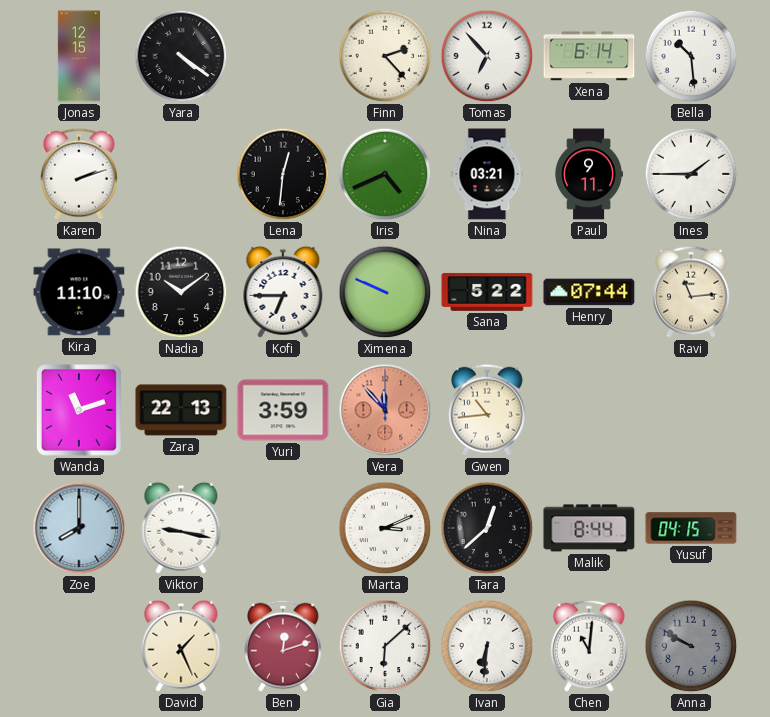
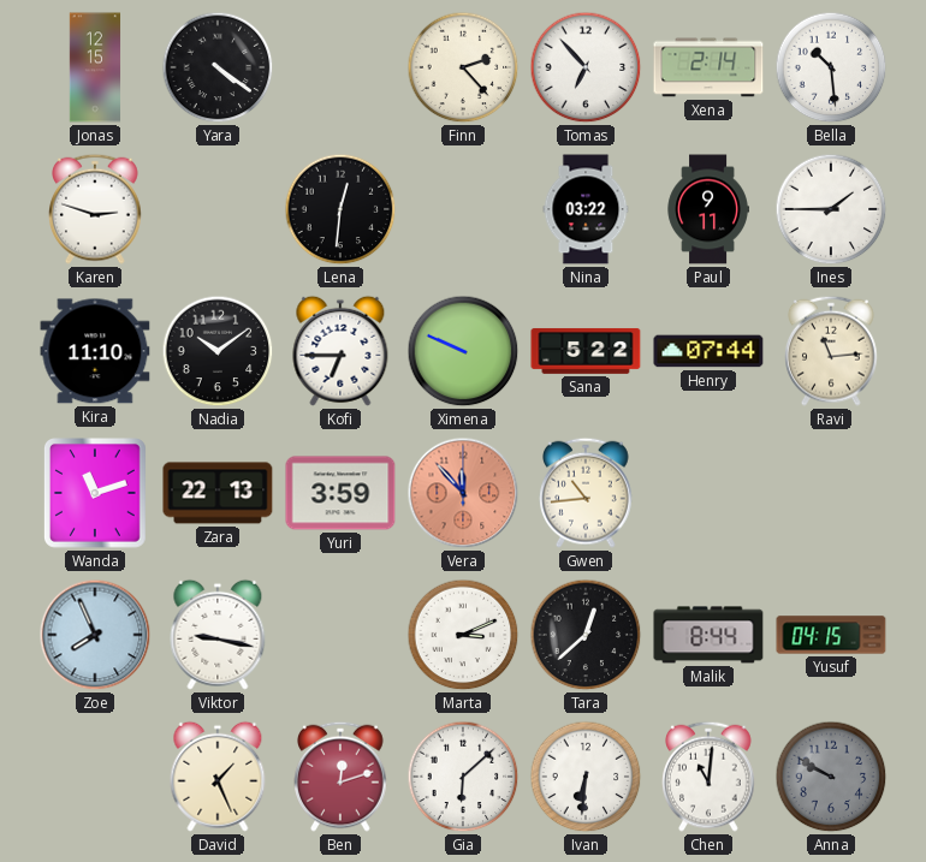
Xena: 6:14 -> 2:14 (708, 67)
Karen: 2:12 -> 2:48 (96, 209)
Iris: 4:41 -> none (385, 174)
Nina: 03:21 -> 03:22 (586, 209)
Zoe: 8:00 -> 7:56 (95, 635)
